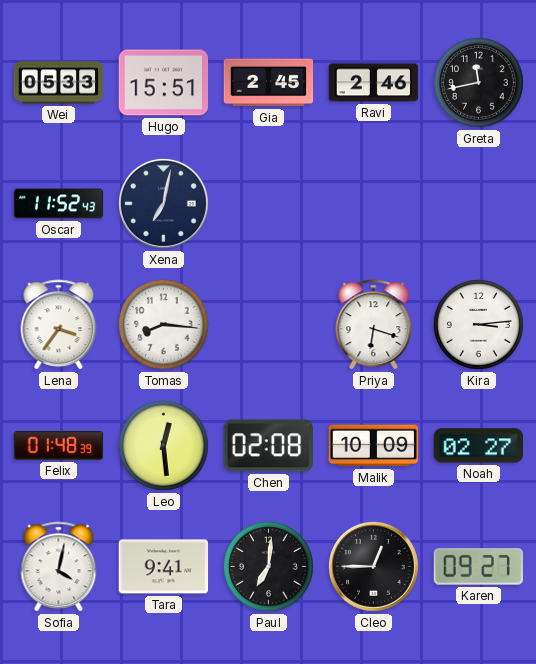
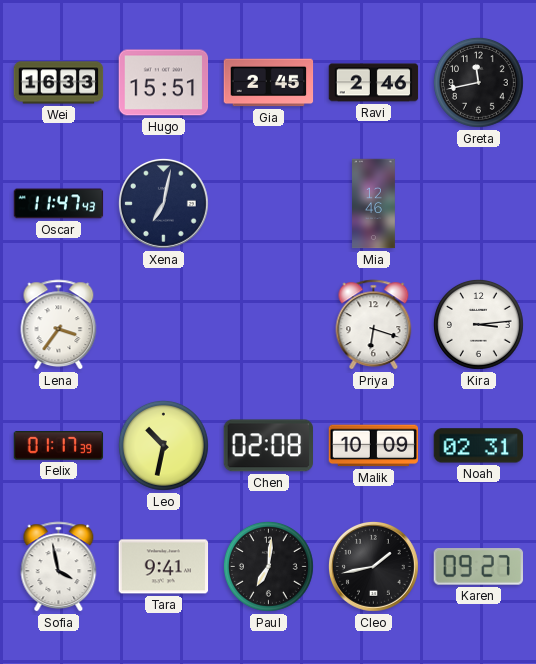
Wei: 05:33 -> 16:33 (59, 83)
Oscar: 11:52 -> 11:47 (59, 204)
Mia: none -> 12:46 (374, 204)
Tomas: 8:16 -> none (163, 324)
Felix: 01:48 -> 01:17 (59, 446)
Leo: 12:29 -> 10:32 (163, 445)
Noah: 02:27 -> 02:31 (479, 446)
Sofia: 4:02 -> 3:58 (59, 567)
Cleo: 12:45 -> 1:43 (373, 566)
